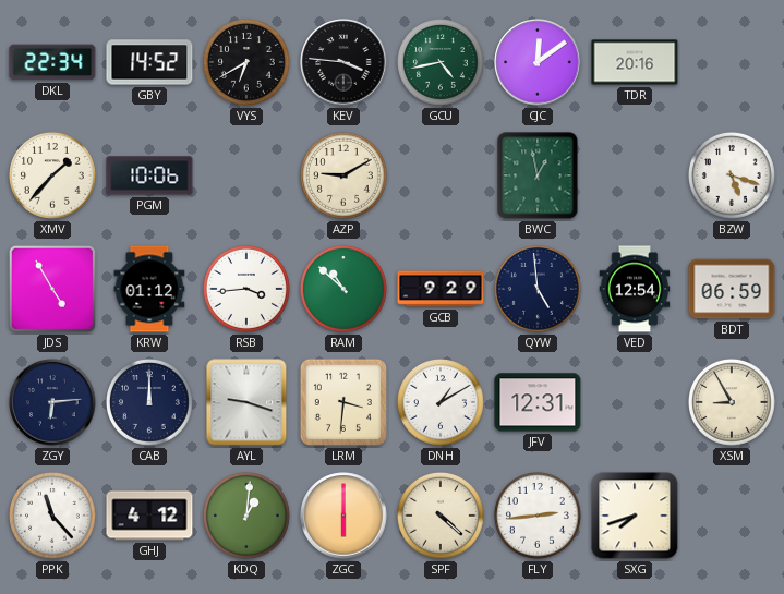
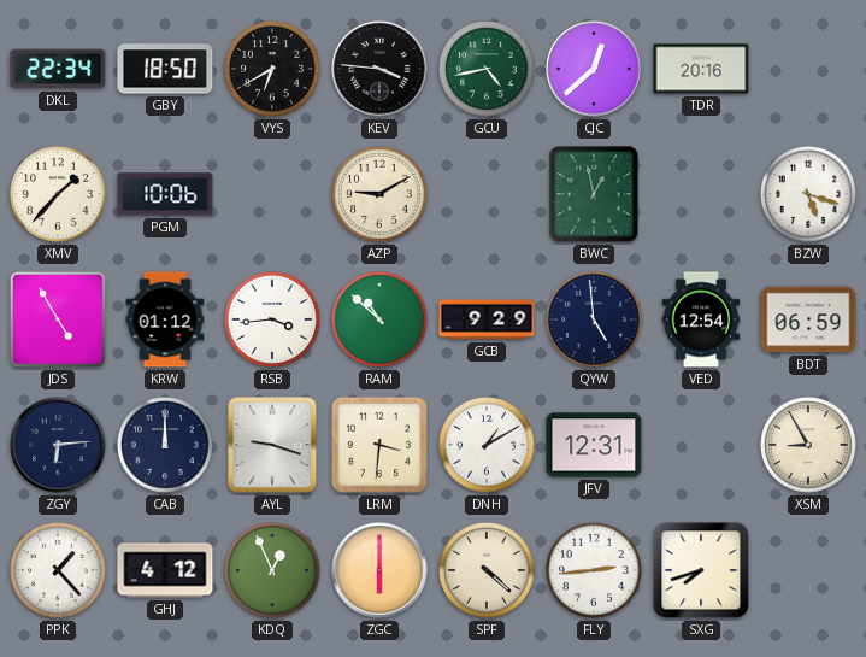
GBY: 14:52 -> 18:50 (165, 69)
CJC: 12:09 -> 12:38 (594, 69)
PPK: 11:23 -> 1:23 (59, 571)
KDQ: 1:01 -> 12:56 (273, 571)
